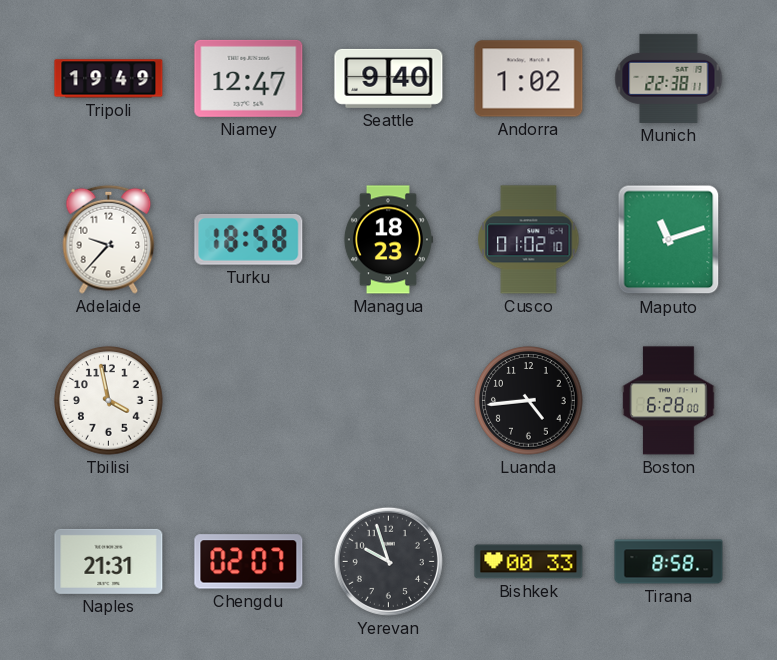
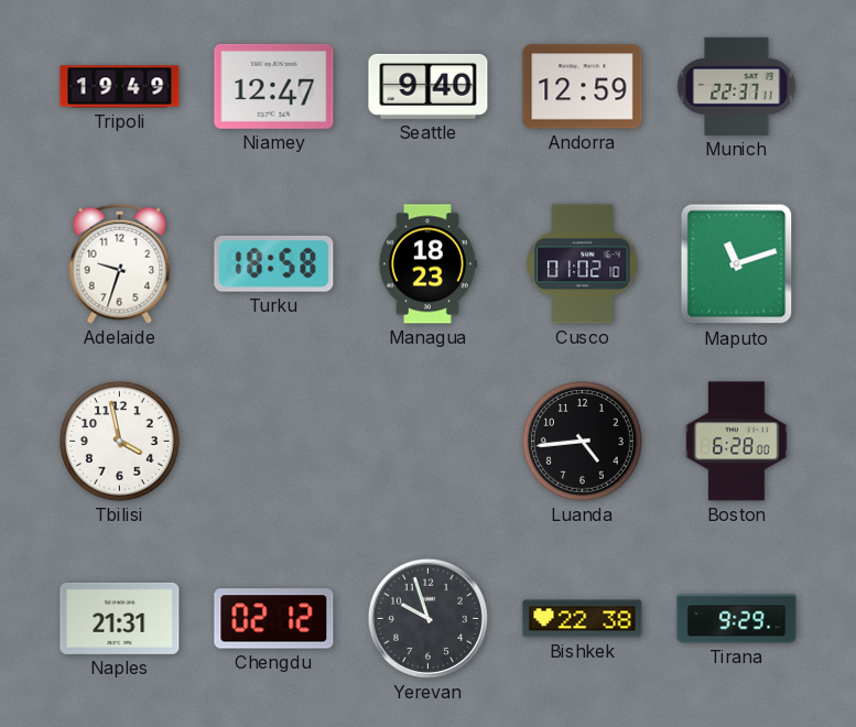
Andorra: 1:02 -> 12:59 (583, 87)
Munich: 22:38 -> 22:37 (737, 86)
Adelaide: 9:37 -> 9:33 (120, 263)
Chengdu: 02:07 -> 02:12 (274, 619)
Bishkek: 00:33 -> 22:38 (583, 619)
Tirana: 8:58 -> 9:29 (737, 619)
